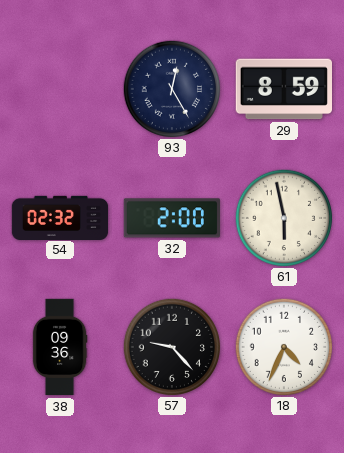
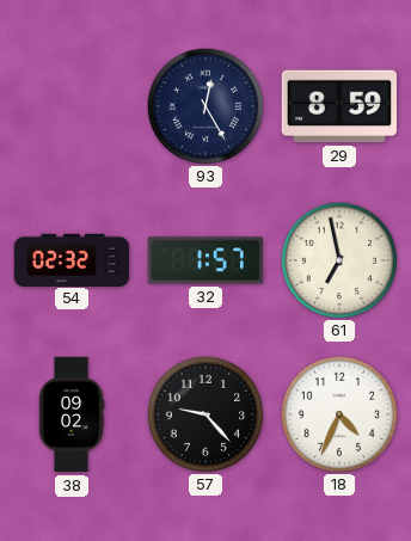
32: 2:00 -> 1:57 (204, 260)
61: 5:58 -> 6:58 (338, 259)
38: 09:36 -> 09:02 (72, 414)
